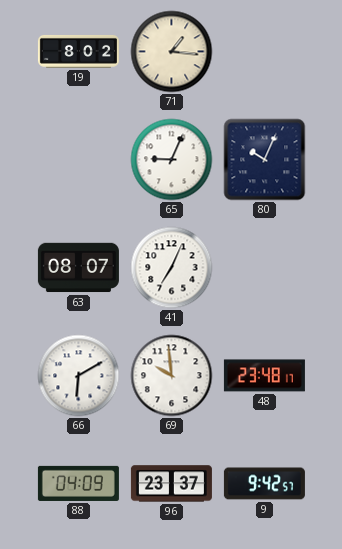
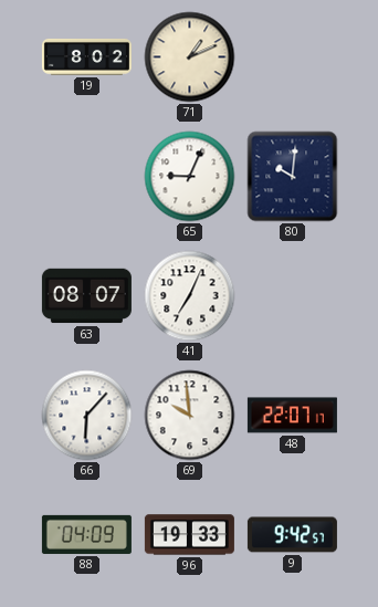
71: 1:16 -> 1:11 (190, 57)
80: 10:04 -> 10:01 (293, 177)
66: 6:10 -> 6:07 (87, 416)
48: 23:48 -> 22:07 (292, 416)
96: 23:37 -> 19:33 (189, 535)
